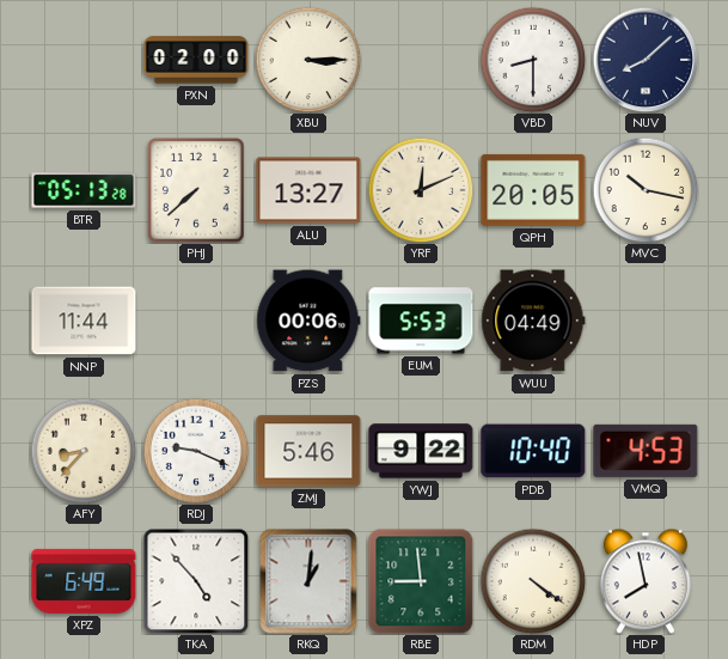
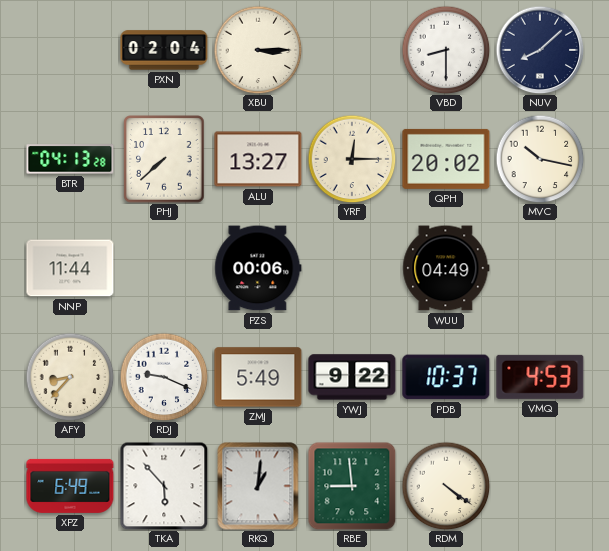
PXN: 02:00 -> 02:04 (164, 50)
BTR: 05:13 -> 04:13 (70, 159)
YRF: 12:11 -> 12:15 (352, 159)
QPH: 20:05 -> 20:02 (446, 159)
EUM: 5:53 -> none (421, 321)
ZMJ: 5:46 -> 5:49 (258, 377)
PDB: 10:40 -> 10:37 (446, 377)
TKA: 4:53 -> 5:53 (164, 486)
HDP: 7:58 -> none (646, 581)
